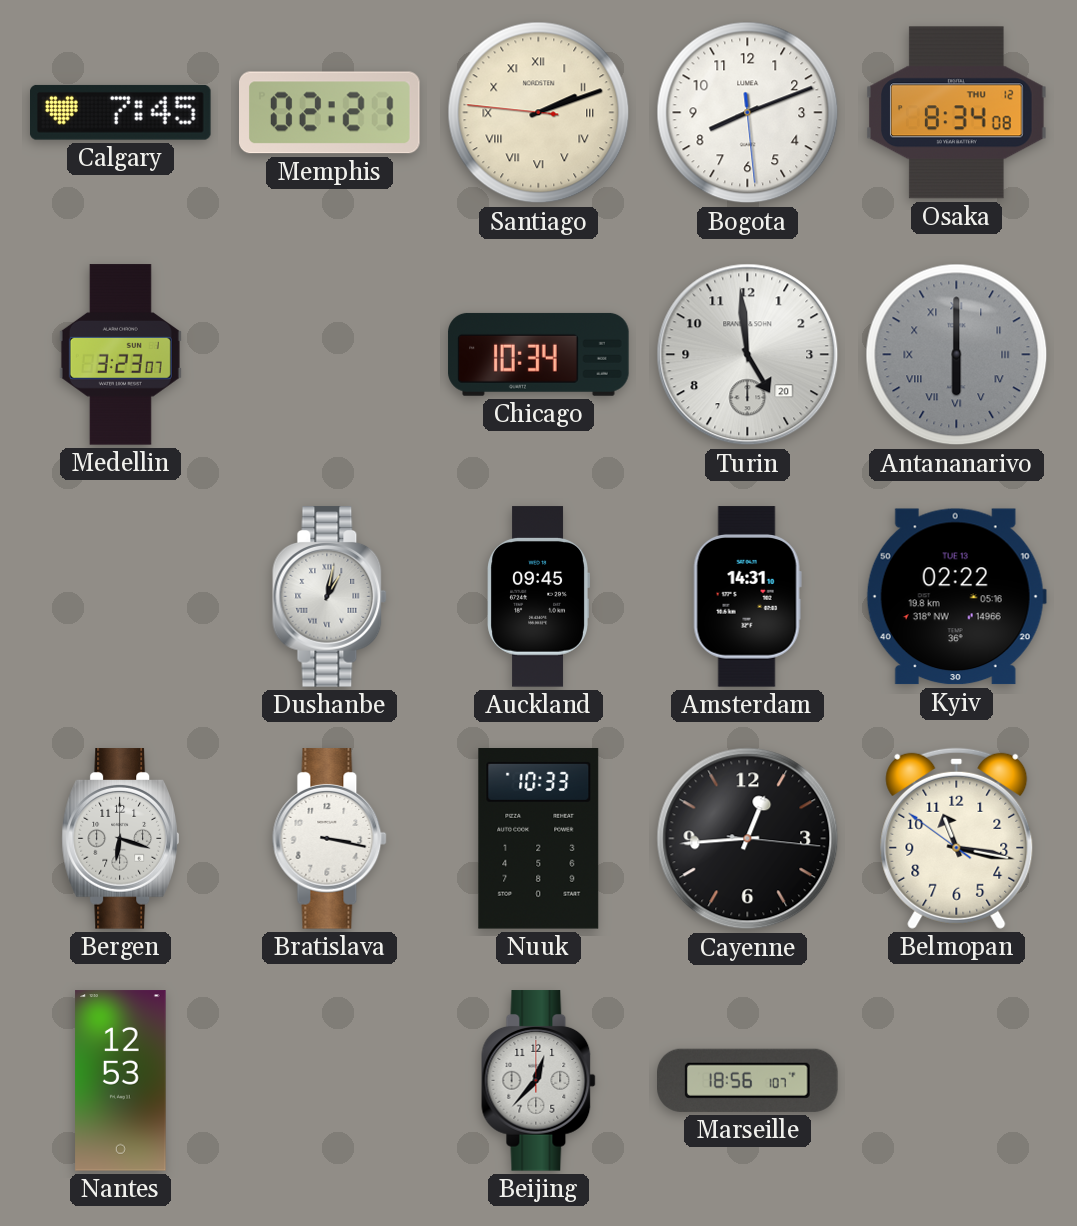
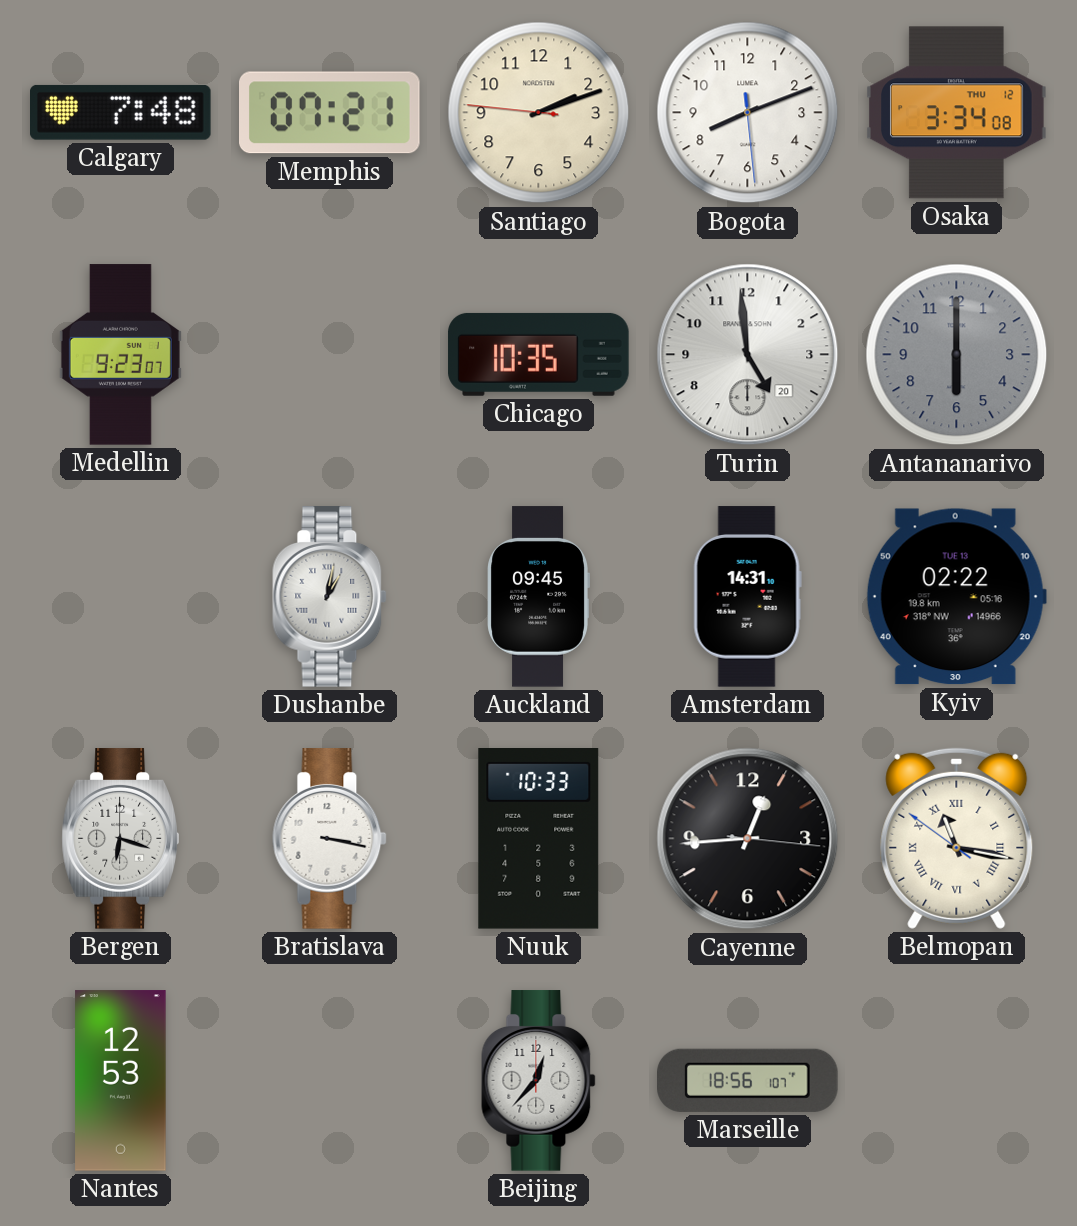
Calgary: 7:45 -> 7:48 (121, 112)
Memphis: 02:21 -> 07:21 (330, 113)
Santiago numerals: Roman -> Arabic (539, 113)
Osaka: 8:34 -> 3:34 (957, 113)
Medellin: 3:23 -> 9:23 (120, 355)
Chicago: 10:34 -> 10:35 (539, 354)
Antananarivo numerals: Roman -> Arabic (957, 355)
Belmopan numerals: Arabic -> Roman (957, 838)
